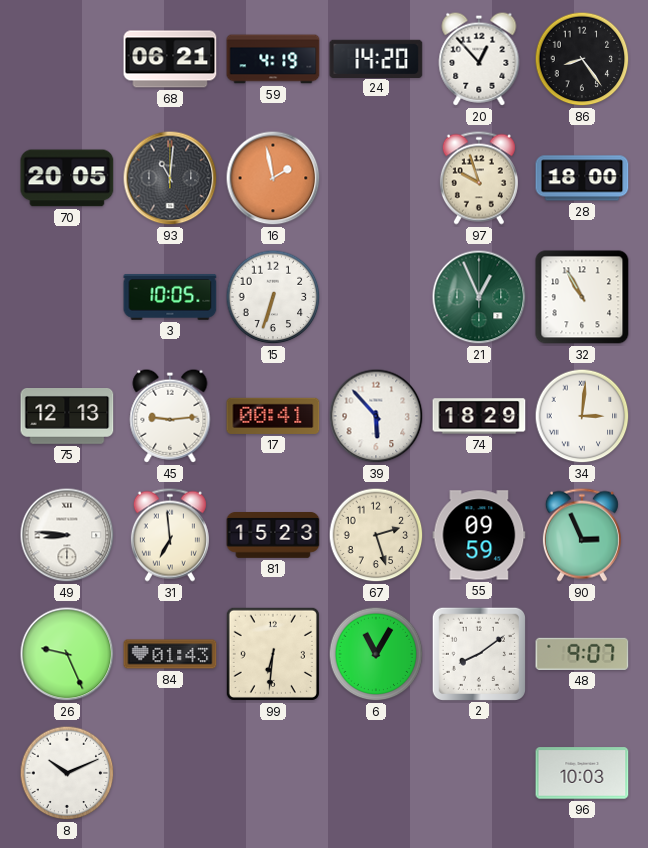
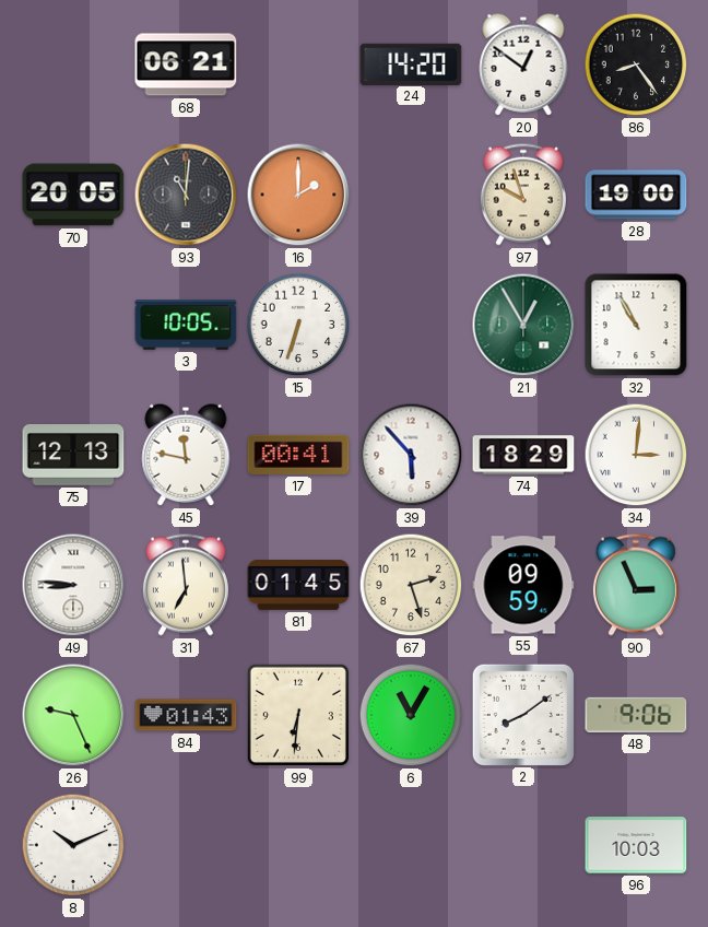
59: 4:19 -> none (273, 59)
20: 12:53 -> 12:51 (523, 64)
16: 1:58 -> 2:00 (298, 195)
28: 18:00 -> 19:00 (636, 195)
21: 12:56 -> 12:55 (523, 325)
45: 9:14 -> 11:47 (186, 455)
81: 15:23 -> 01:45 (298, 586)
48: 9:07 -> 9:06 (636, 715)
